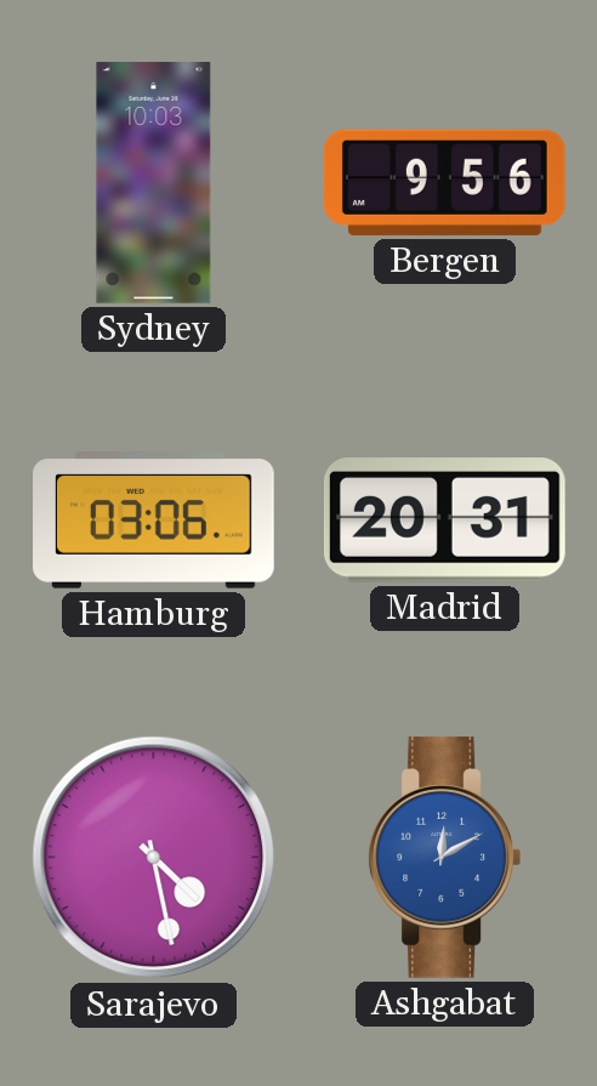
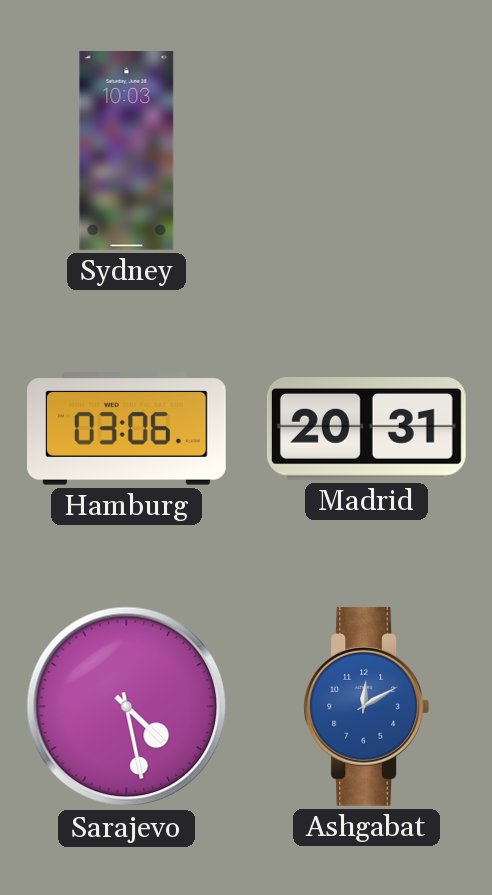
Bergen: 9:56 -> none (444, 182)
